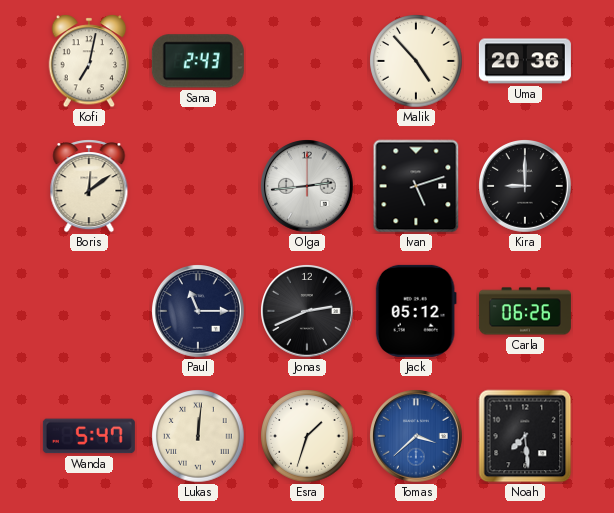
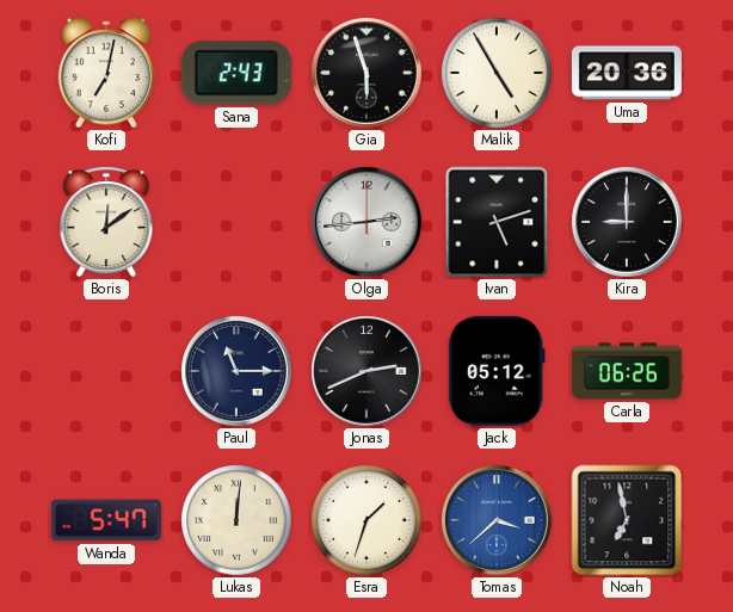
Gia: none -> 5:57 (368, 74)
Malik: 4:53 -> 4:55 (497, 73)
Noah: 7:29 -> 6:58 (627, 520)
